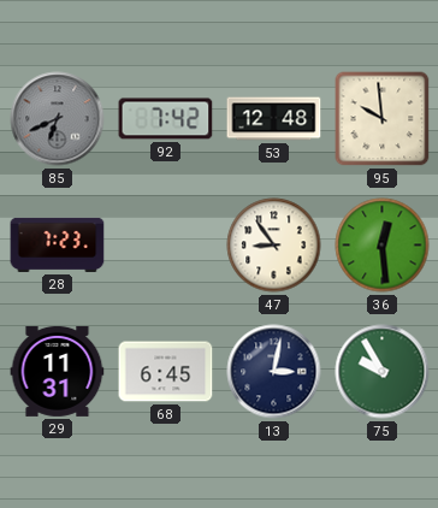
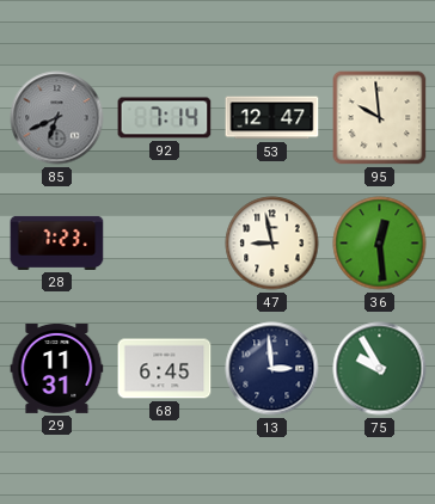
92: 7:42 -> 7:14 (165, 118)
53: 12:48 -> 12:47 (272, 118)
47: 8:54 -> 8:58 (272, 244)
13: 3:02 -> 2:59 (272, 369)
